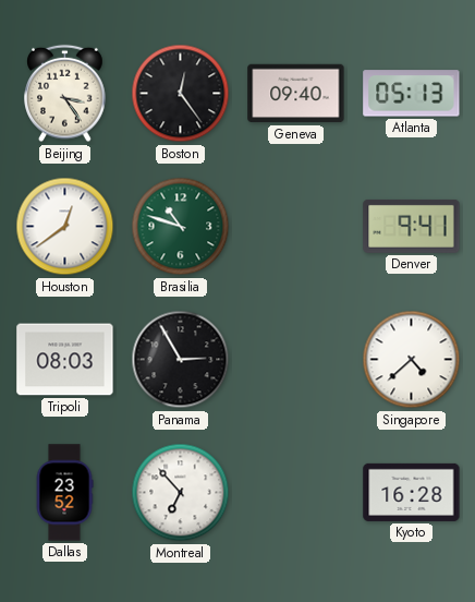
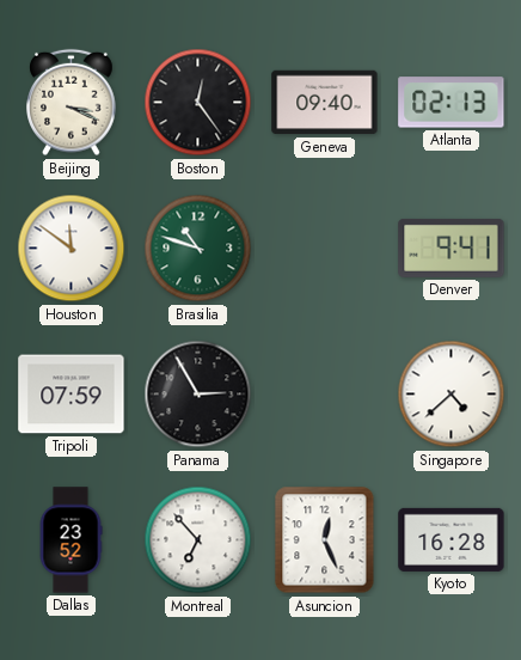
Beijing: 3:24 -> 3:19 (72, 103)
Atlanta: 05:13 -> 02:13 (452, 103)
Houston: 12:39 -> 11:51 (72, 249)
Tripoli: 08:03 -> 07:59 (72, 395)
Asuncion: none -> 12:26 (325, 540)
